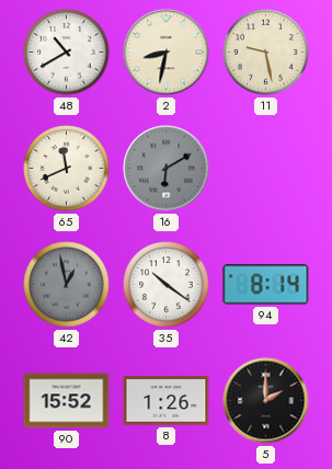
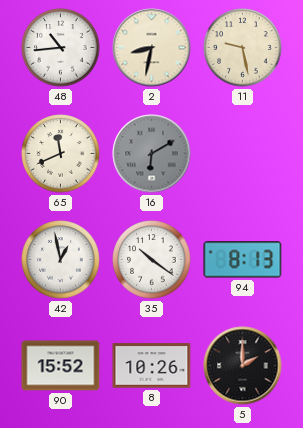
48: 10:40 -> 10:44 (61, 48)
42 dial: grey -> white (61, 260)
94: 8:14 -> 8:13 (243, 260)
8: 1:26 -> 10:26 (152, 366)
